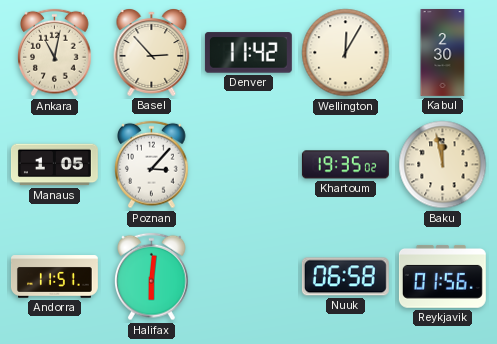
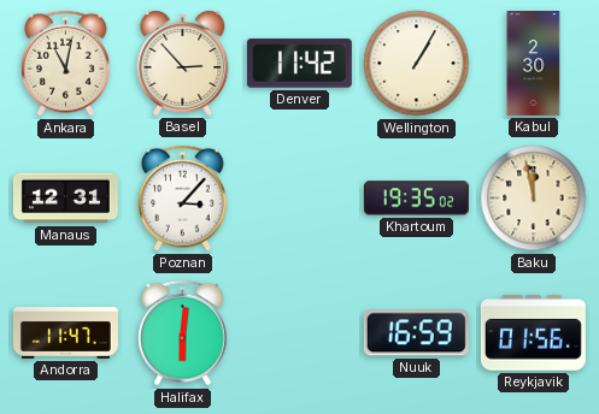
Wellington: 12:05 -> 1:05 (417, 64)
Manaus: 1:05 -> 12:31 (65, 199)
Andorra: 11:51 -> 11:47 (65, 333)
Nuuk: 06:58 -> 16:59 (416, 333)
